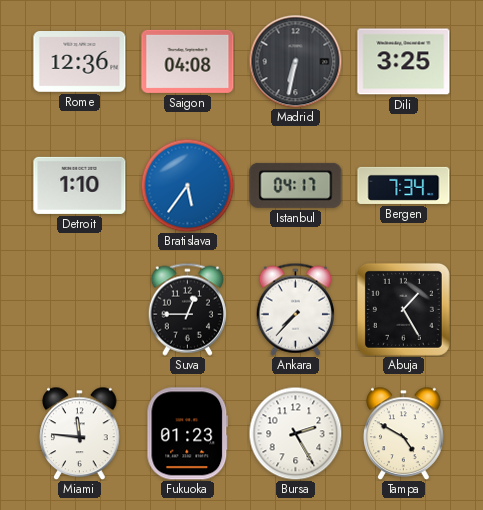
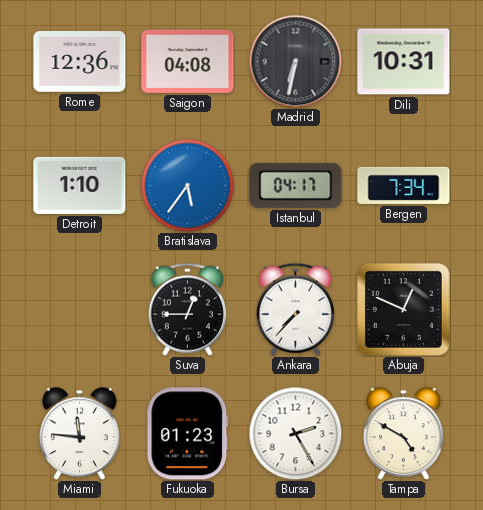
Dili: 3:25 -> 10:31 (404, 62)
Abuja: 1:25 -> 12:49 (403, 309)
